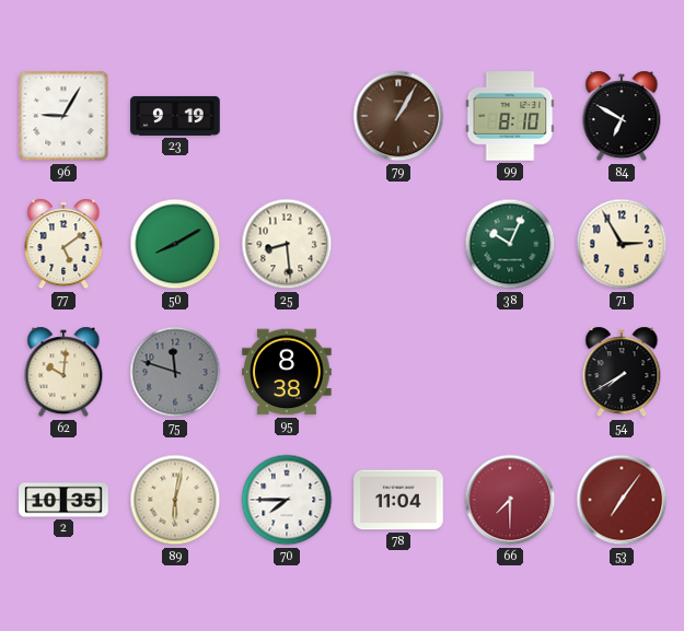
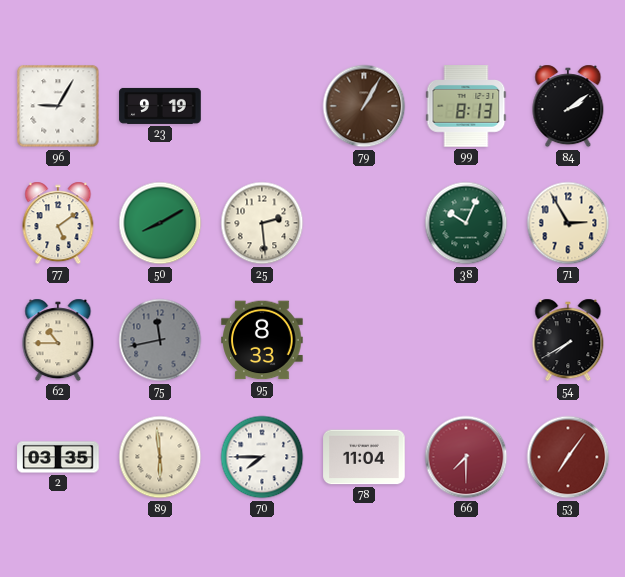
99: 8:10 -> 8:13 (466, 106)
84: 6:50 -> 2:09 (568, 106)
25: 8:29 -> 2:29 (262, 223)
62: 10:01 -> 10:45 (58, 340)
75: 11:48 -> 11:43 (160, 340)
95: 8:38 -> 8:33 (262, 340)
2: 10:35 -> 03:35 (58, 457)
89: 6:02 -> 5:59 (160, 457)
